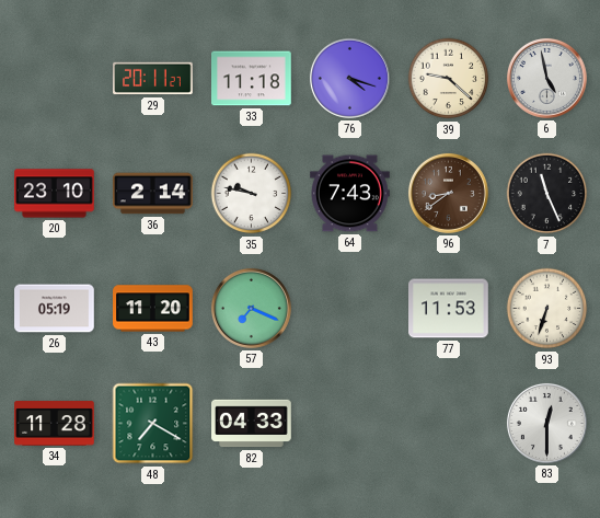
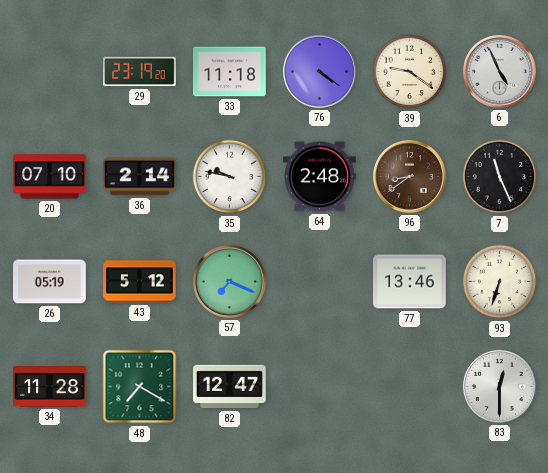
29: 20:11 -> 23:19 (140, 72)
76: 4:18 -> 4:21 (319, 71)
39: 9:22 -> 9:21 (410, 72)
6: 4:58 -> 4:56 (499, 71)
20: 23:10 -> 07:10 (50, 177)
64: 7:43 -> 2:48 (320, 177)
43: 11:20 -> 5:12 (140, 282)
77: 11:53 -> 13:46 (410, 282)
82: 04:33 -> 12:47 (230, 387)
